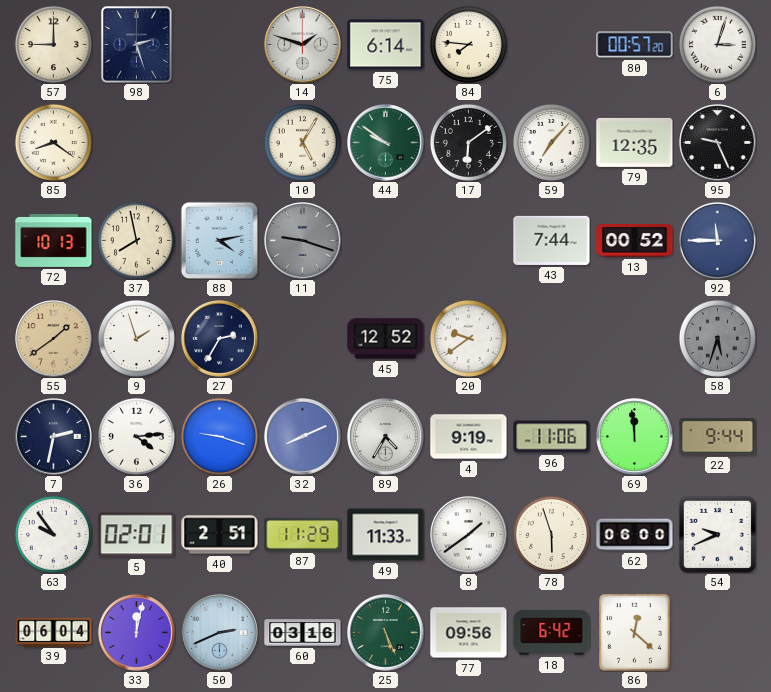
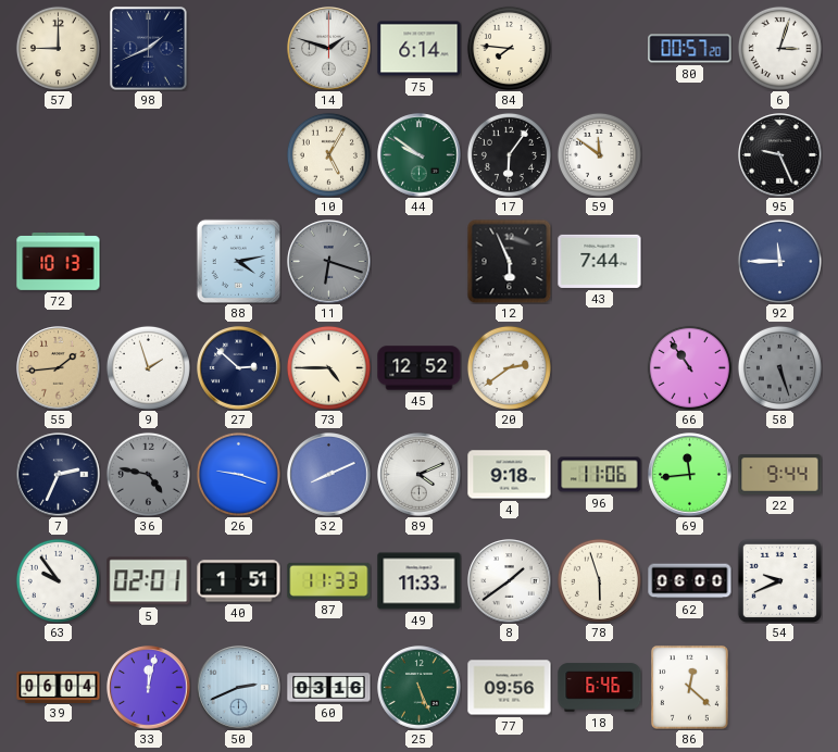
98: 2:27 -> 1:41 (149, 49)
85: 8:21 -> none (53, 142)
17: 6:09 -> 6:06 (509, 154)
59: 7:07 -> 11:51 (599, 154)
79: 12:35 -> none (635, 142)
37: 7:58 -> none (136, 240)
11: 9:18 -> 6:18 (329, 262)
12: none -> 5:56 (509, 261)
13: 00:52 -> none (635, 241)
55: 1:39 -> 1:44 (59, 368)
27: 2:35 -> 2:52 (239, 368)
73: none -> 4:45 (328, 367)
20: 9:39 -> 2:39 (509, 367)
66: none -> 10:54 (689, 367)
58: 5:33 -> 5:27 (779, 367)
7: 2:32 -> 2:34 (59, 475)
36: 4:14 -> 4:47 (148, 474)
36 dial: white -> grey (148, 474)
89: 4:35 -> 4:11 (420, 475)
4: 9:19 -> 9:18 (510, 475)
69: 11:59 -> 11:44 (690, 475)
40: 2:51 -> 1:51 (239, 581)
87: 11:29 -> 11:33 (329, 580)
18: 6:42 -> 6:46 (600, 688)
